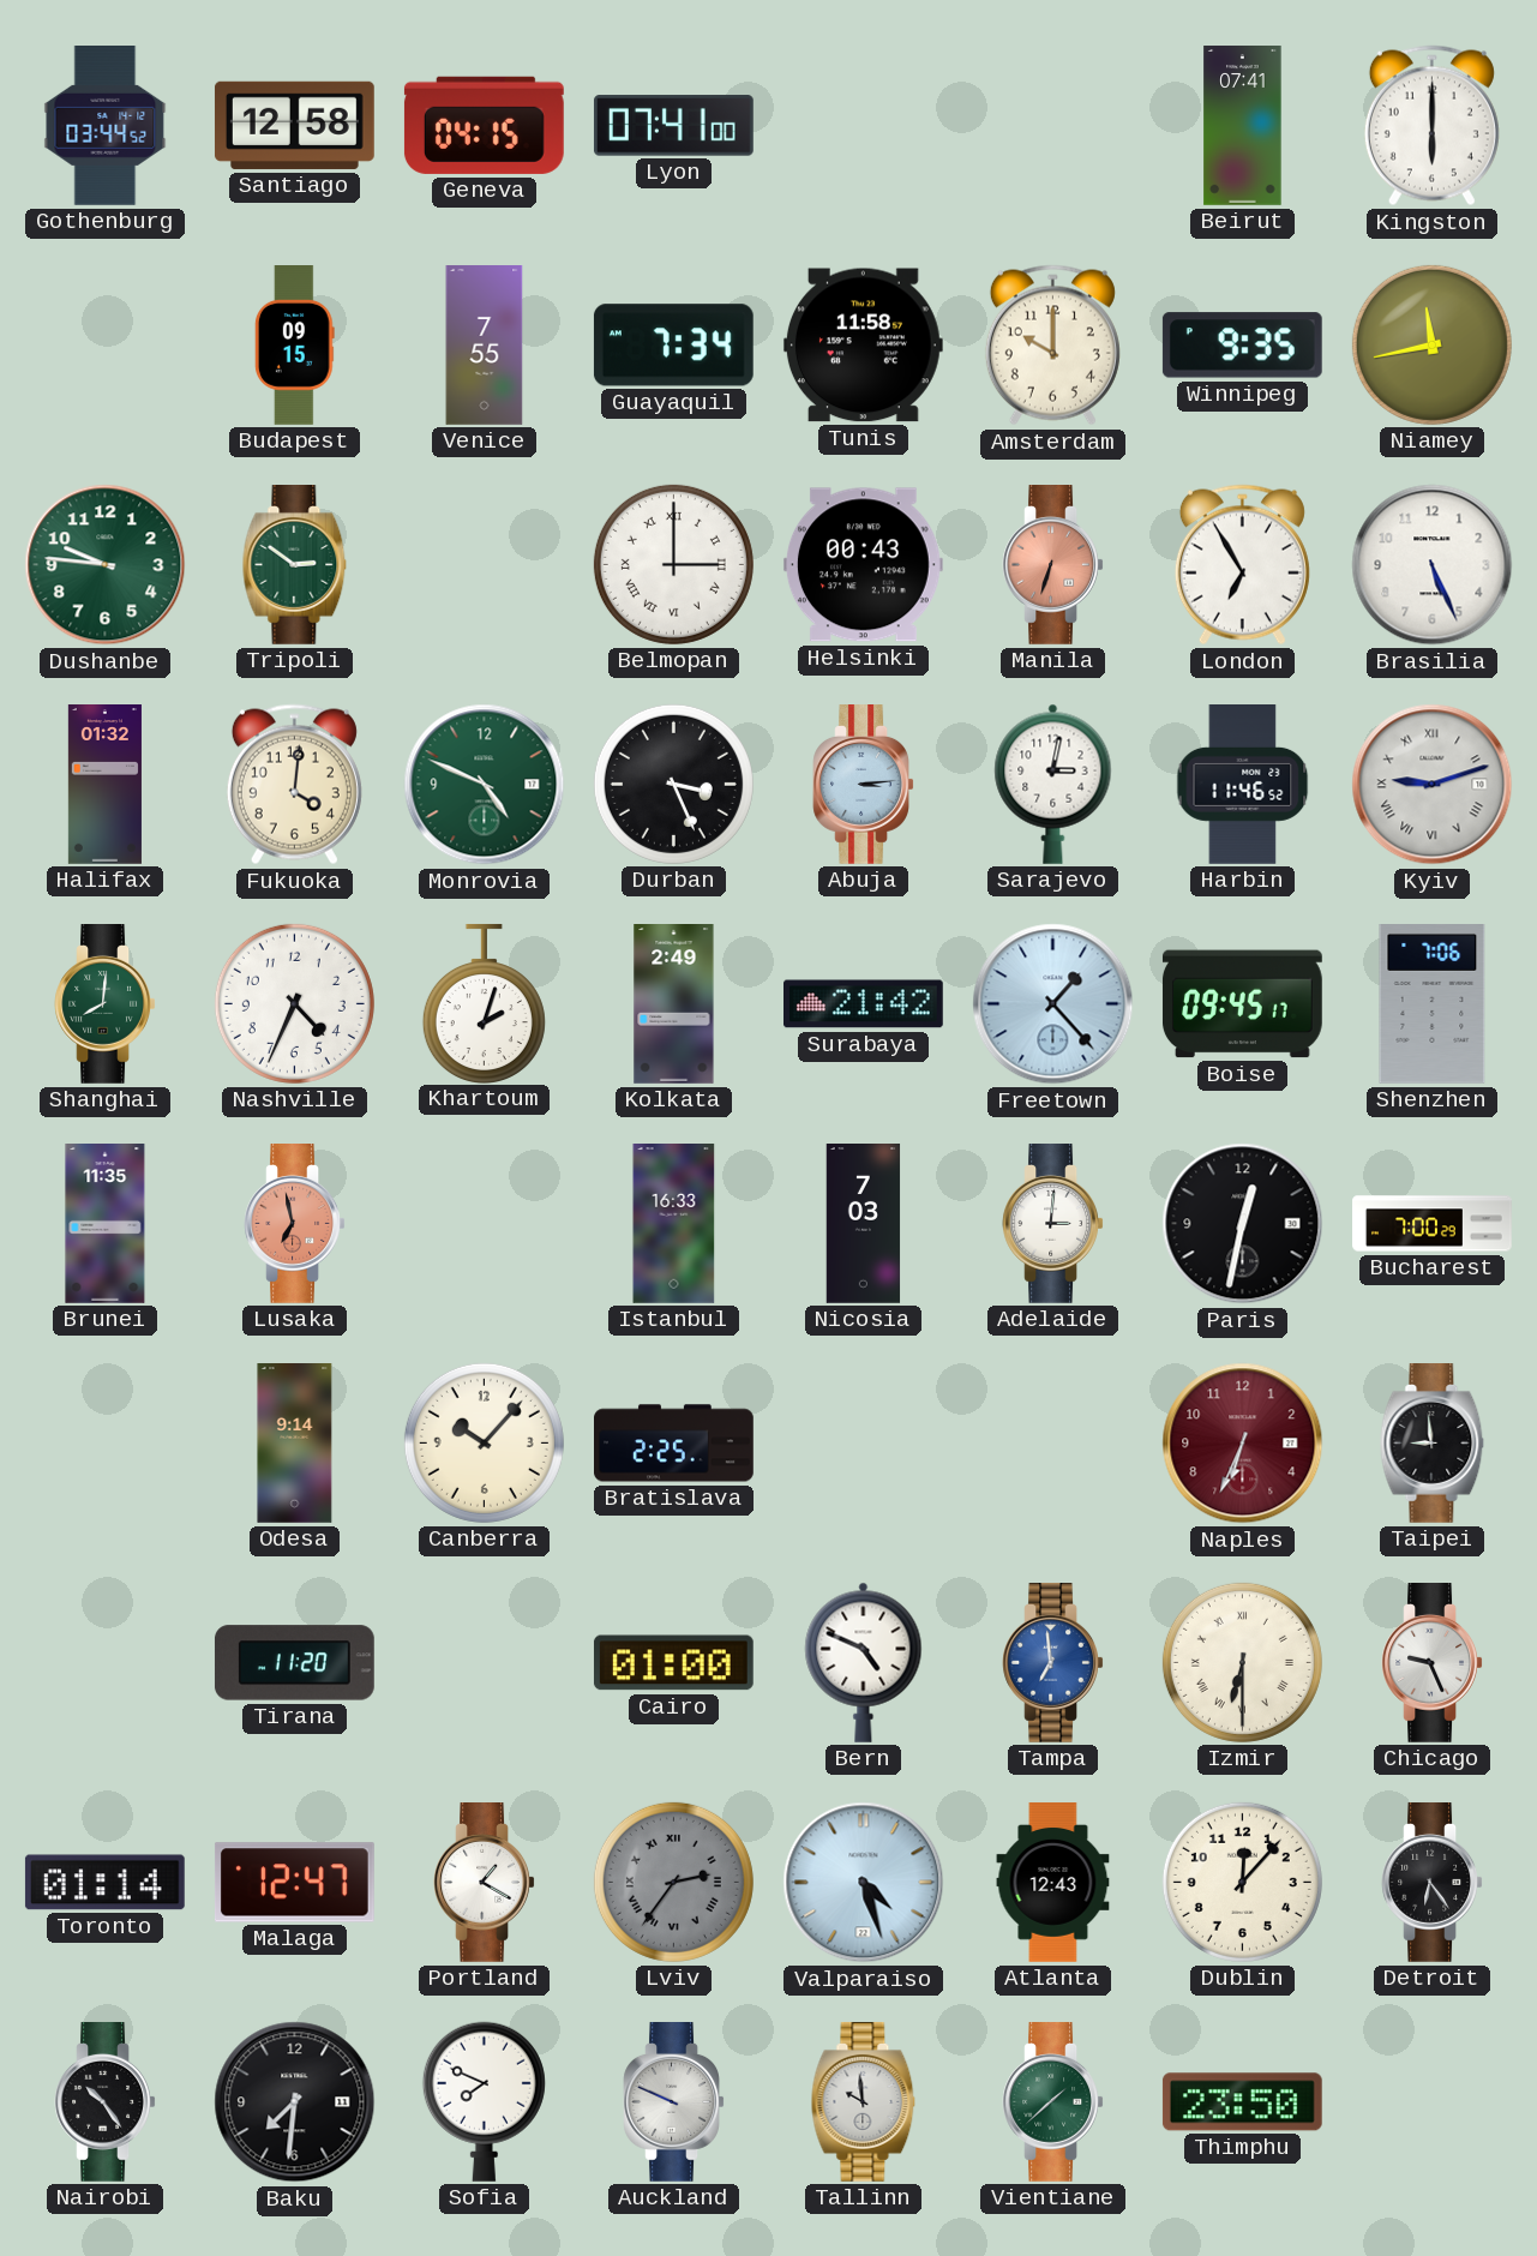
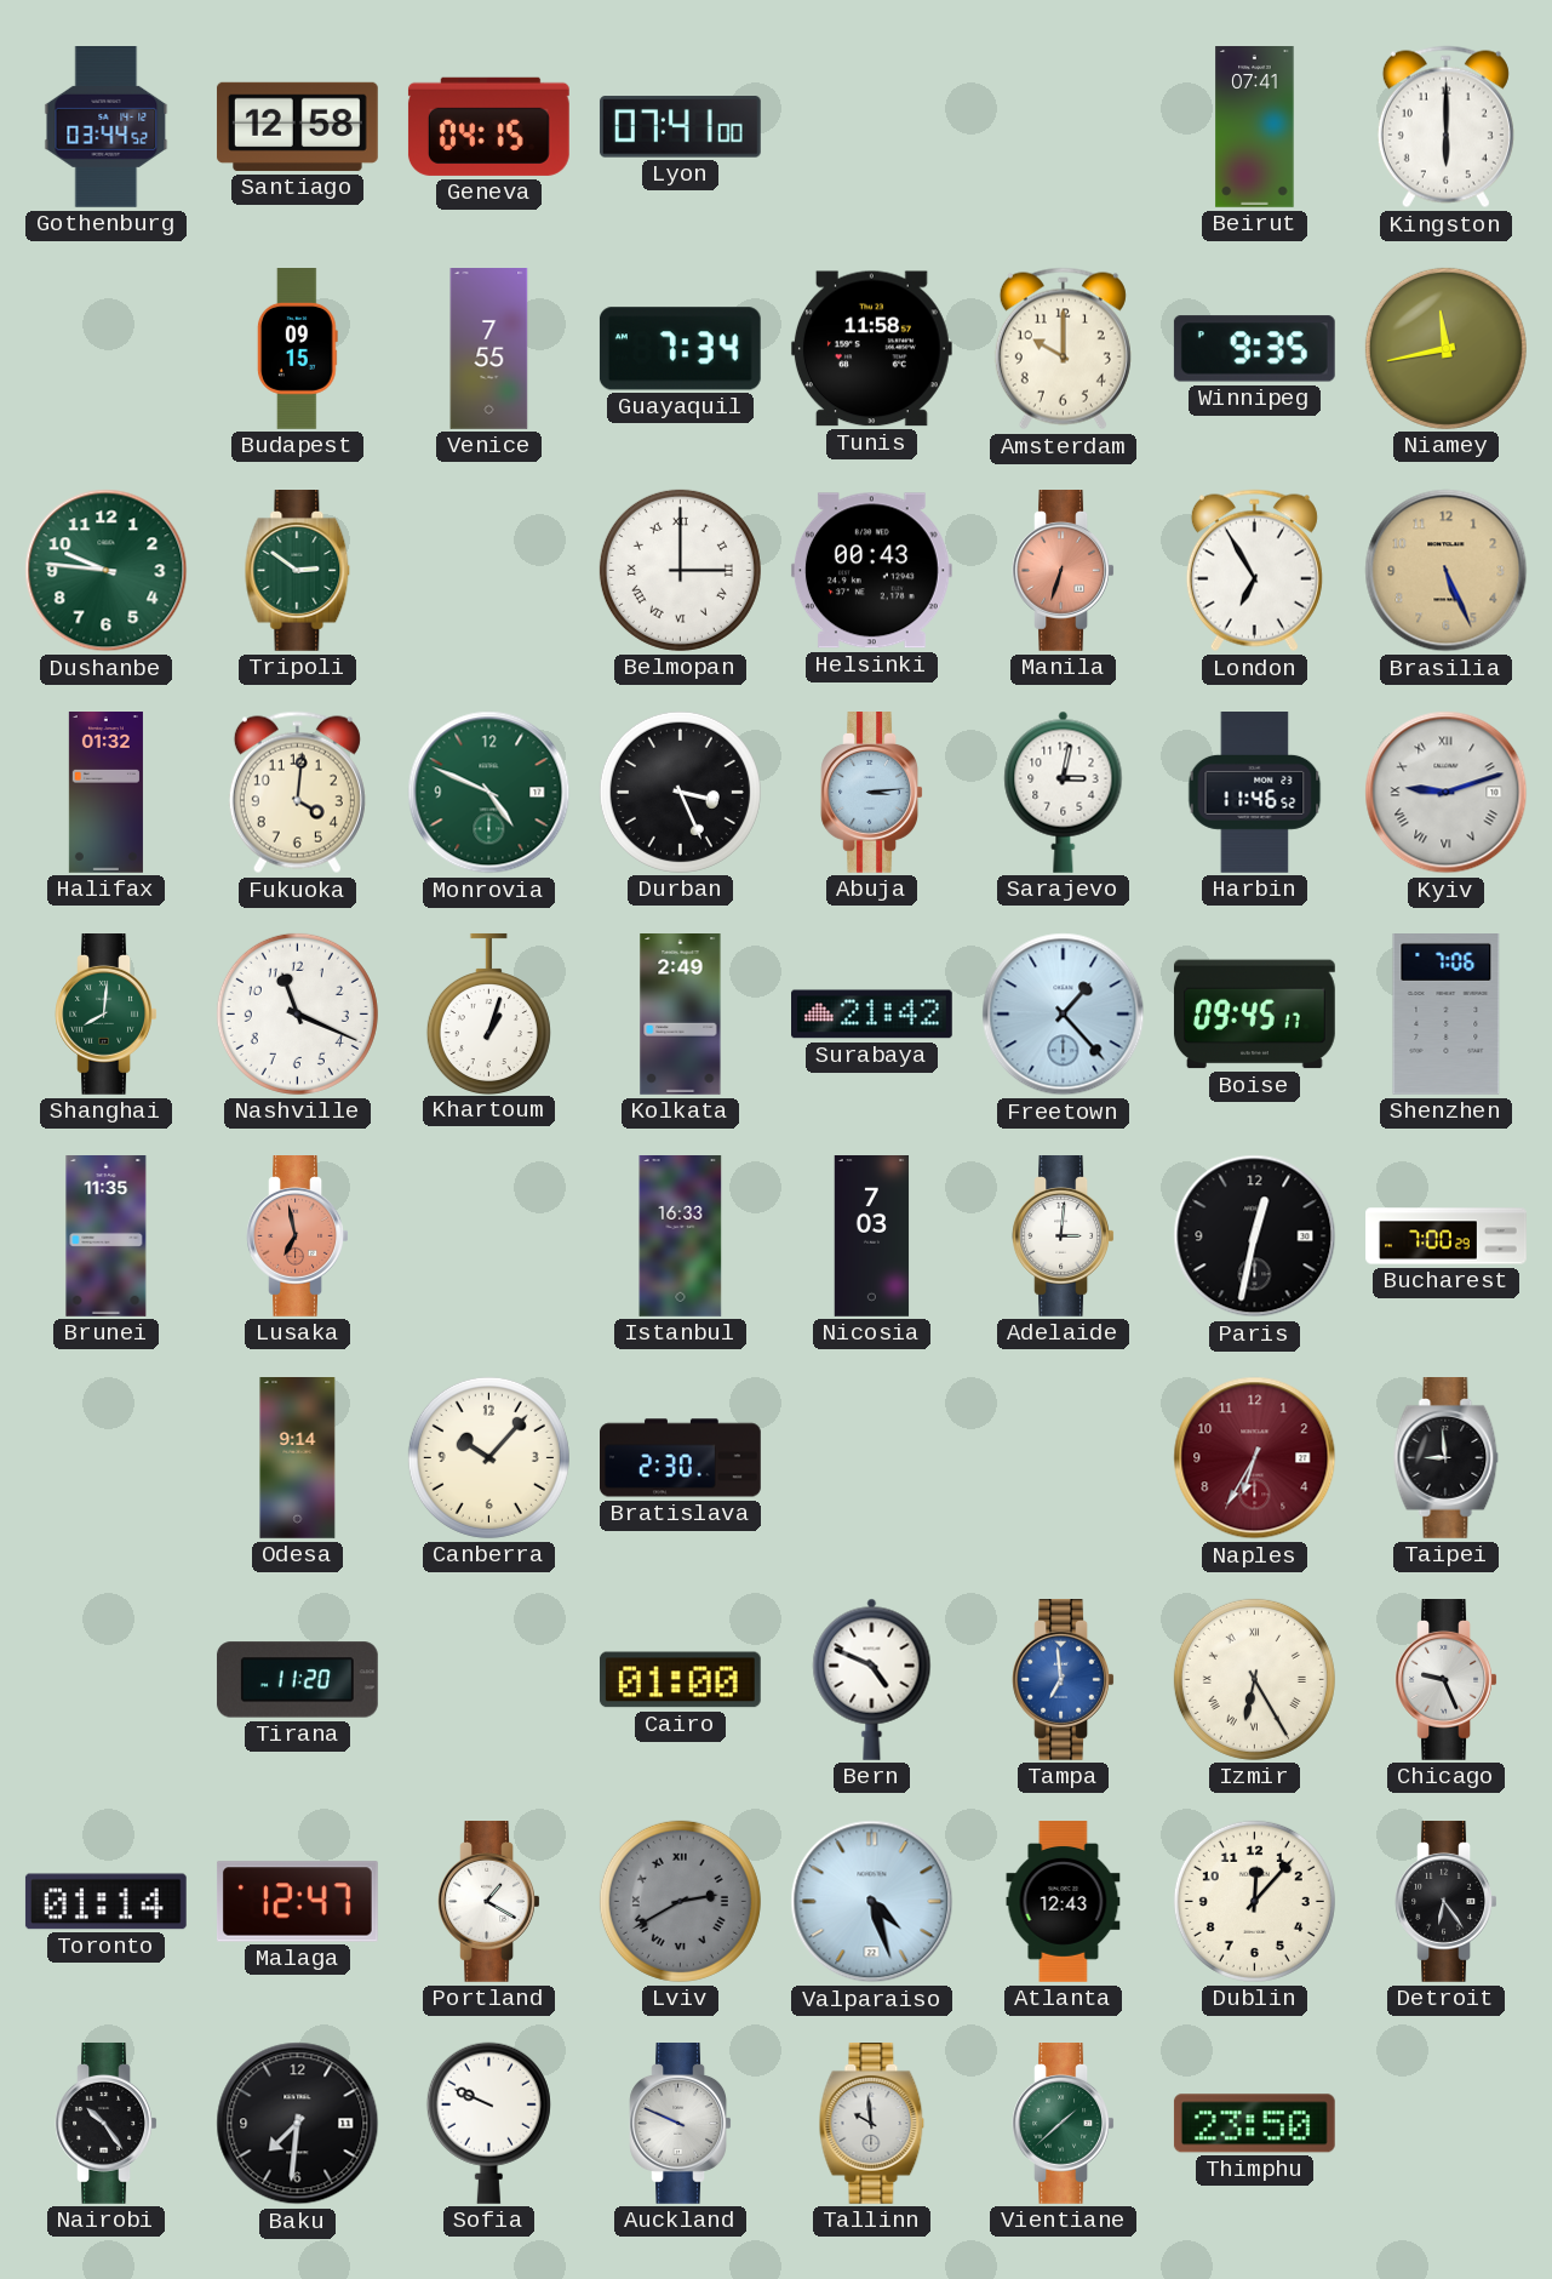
Brasilia dial: white -> champagne (1447, 571)
Nashville: 4:34 -> 11:19 (297, 1013)
Khartoum: 2:03 -> 1:03 (488, 1013)
Bratislava: 2:25 -> 2:30 (681, 1458)
Naples: 6:34 -> 6:35 (1255, 1458)
Izmir: 6:30 -> 6:25 (1254, 1679)
Lviv: 2:36 -> 2:40 (680, 1901)
Sofia: 7:49 -> 9:49 (488, 2123)
